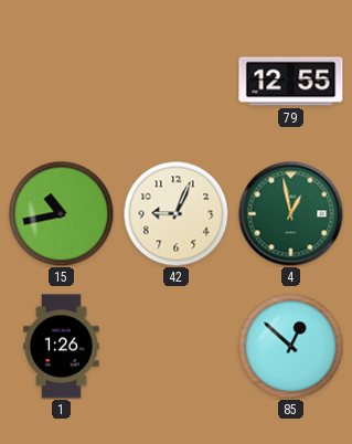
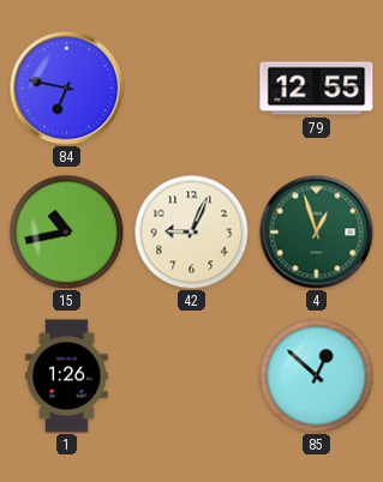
84: none -> 6:47 (66, 88)
4: 12:58 -> 12:57 (316, 231)
